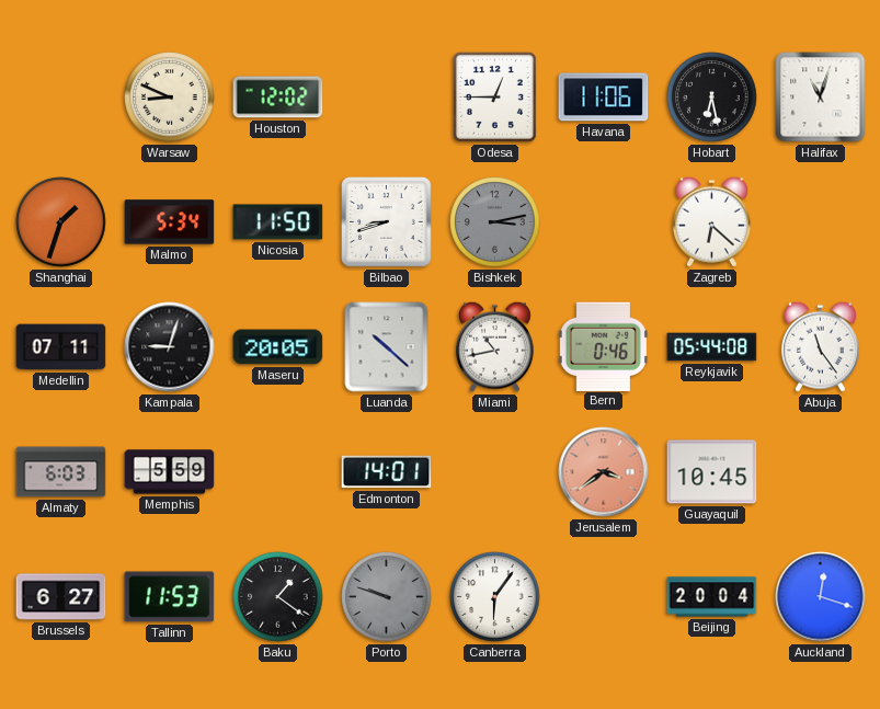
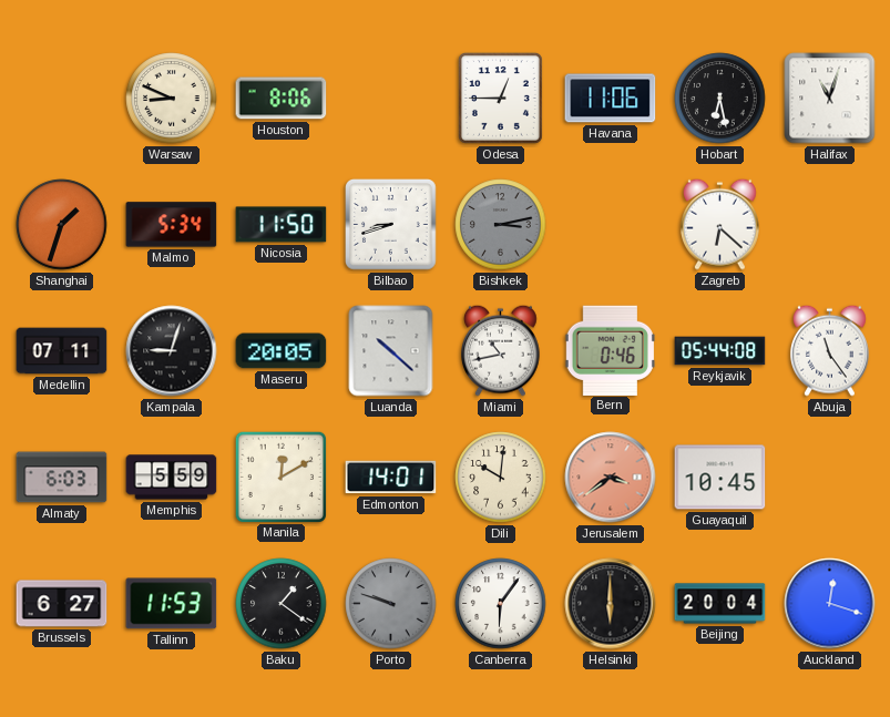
Houston: 12:02 -> 8:06 (282, 99)
Manila: none -> 12:10 (280, 477)
Dili: none -> 10:01 (501, 478)
Helsinki: none -> 6:00 (611, 604)
